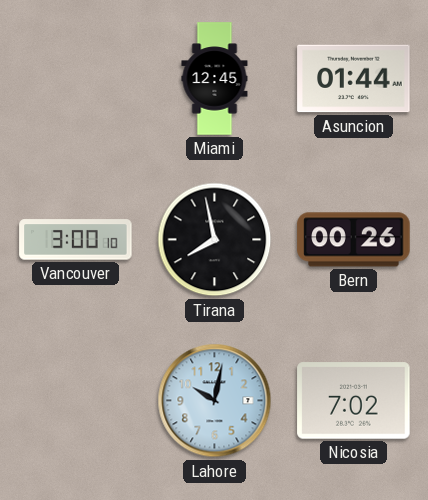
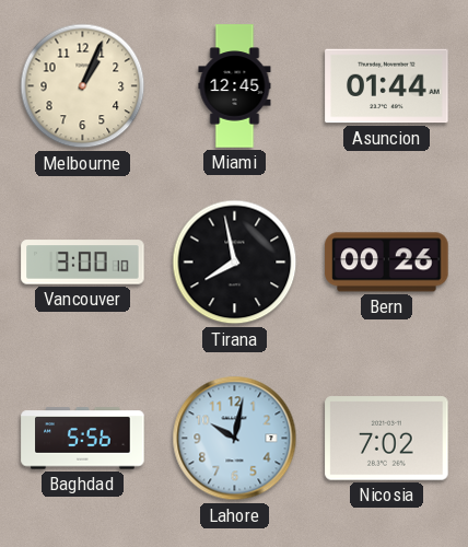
Melbourne: none -> 1:04 (83, 86)
Baghdad: none -> 5:56 (83, 439)
